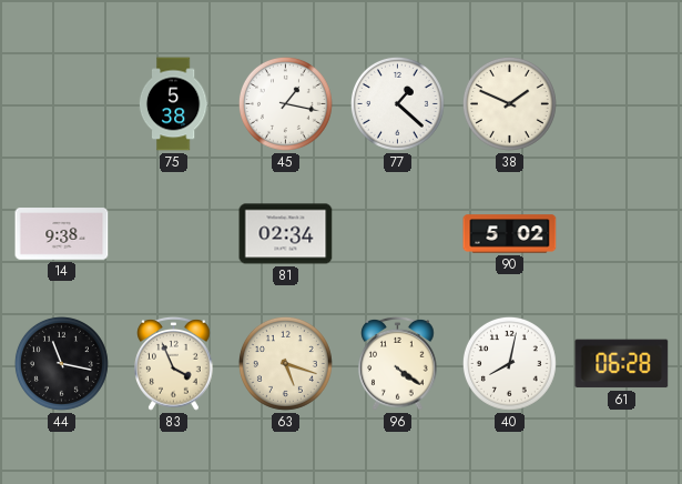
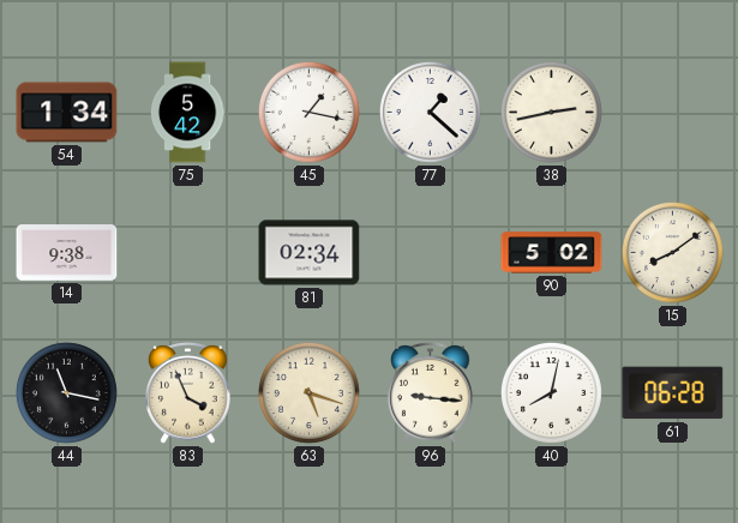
54: none -> 1:34 (67, 113)
75: 5:38 -> 5:42 (187, 113)
38: 1:49 -> 2:43 (551, 112)
15: none -> 8:09 (672, 252)
96: 4:21 -> 9:16 (431, 392)
